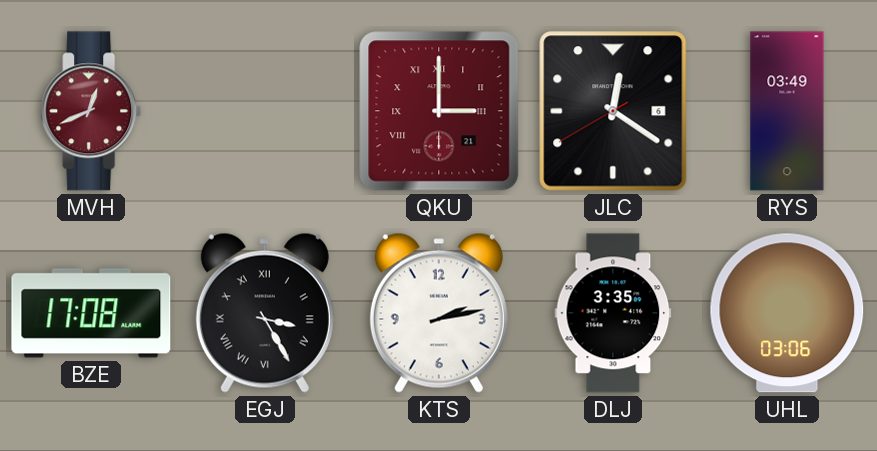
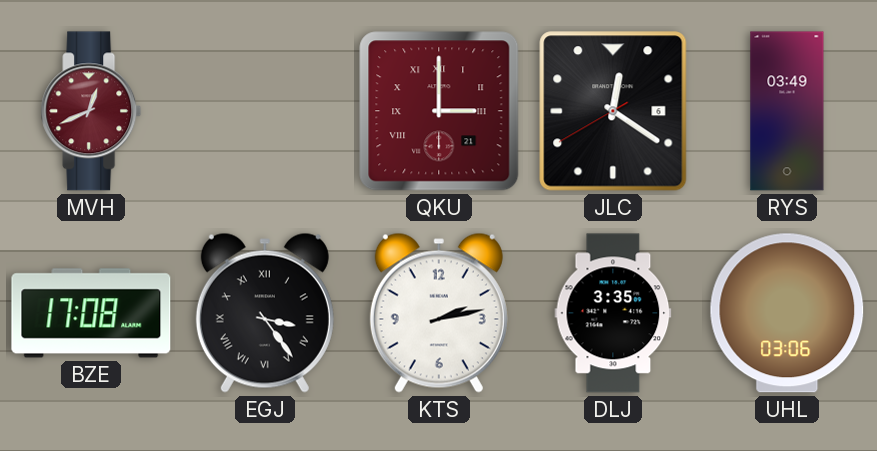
EGJ: 3:25 -> 3:24 (265, 313)
